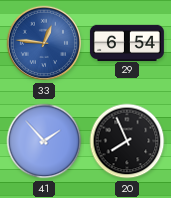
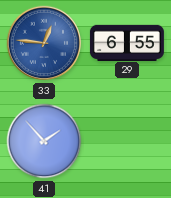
29: 6:54 -> 6:55 (127, 42)
20: 7:56 -> none (127, 141)
